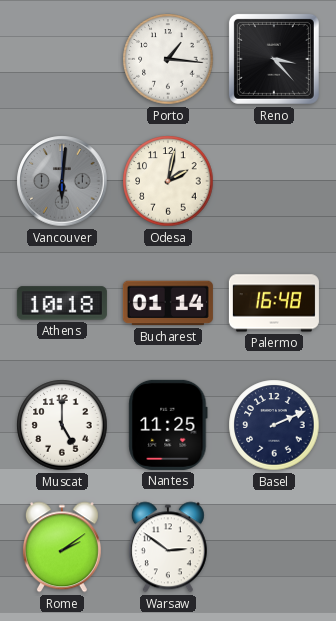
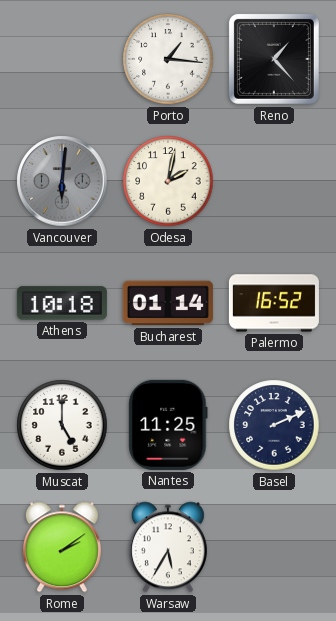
Reno: 3:23 -> 1:23 (274, 59)
Palermo: 16:48 -> 16:52 (274, 303)
Warsaw: 2:51 -> 5:35 (168, 547)
